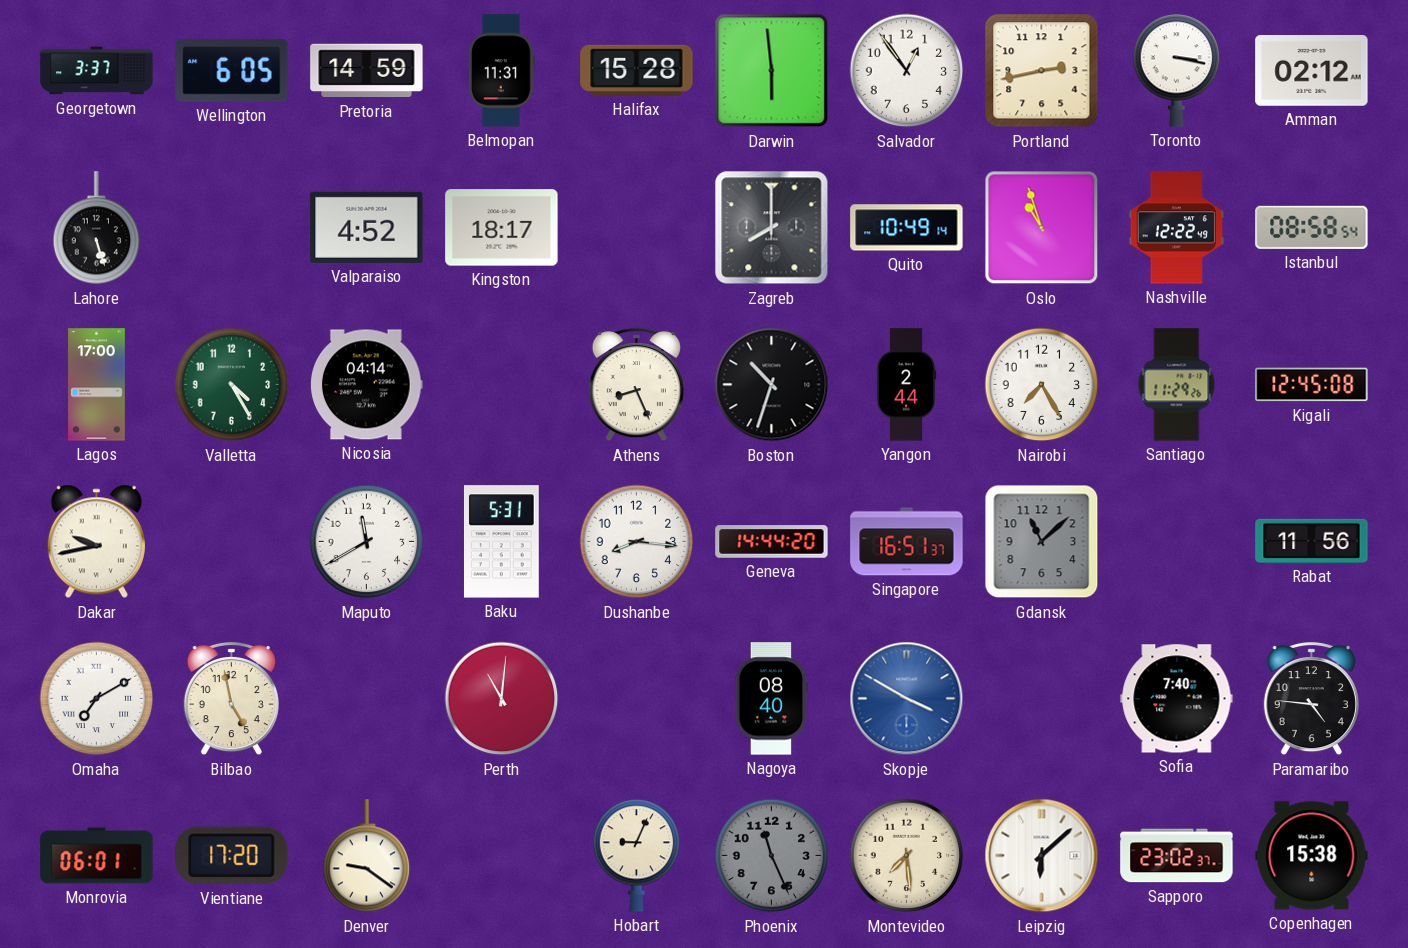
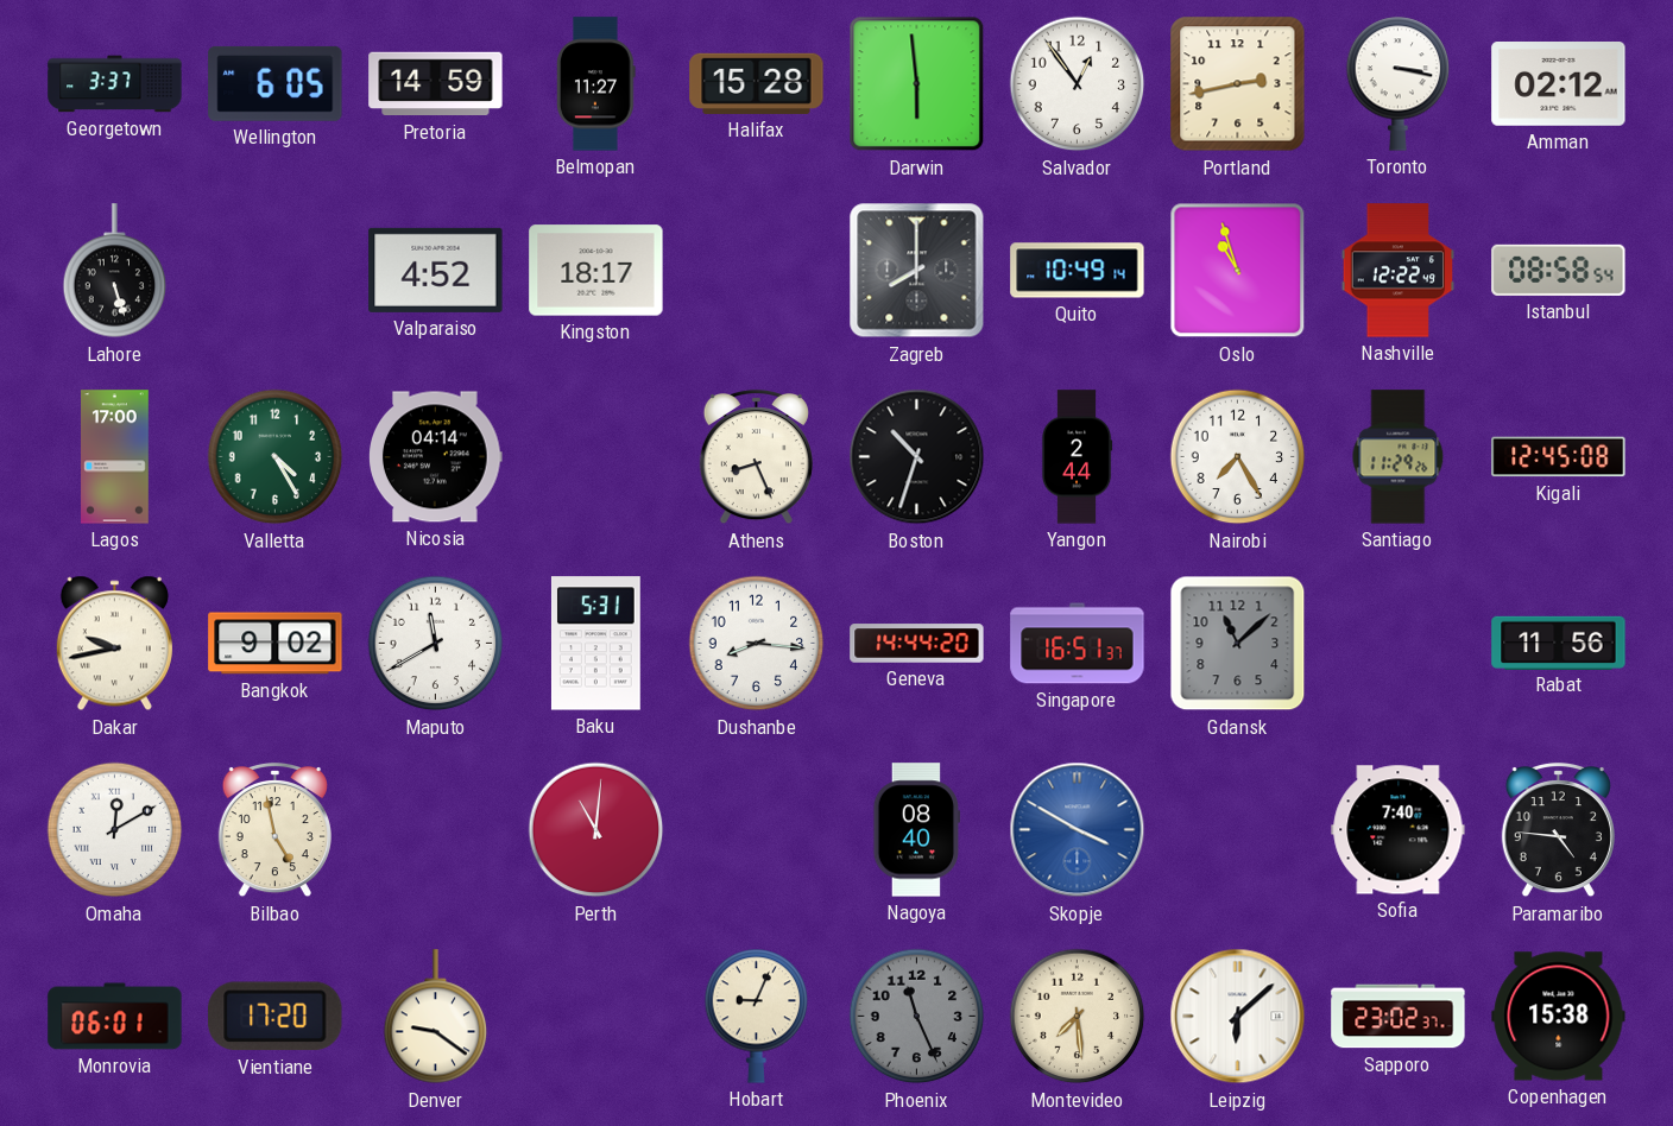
Belmopan: 11:31 -> 11:27 (596, 84)
Bangkok: none -> 9:02 (276, 644)
Omaha: 7:10 -> 12:10 (115, 830)
